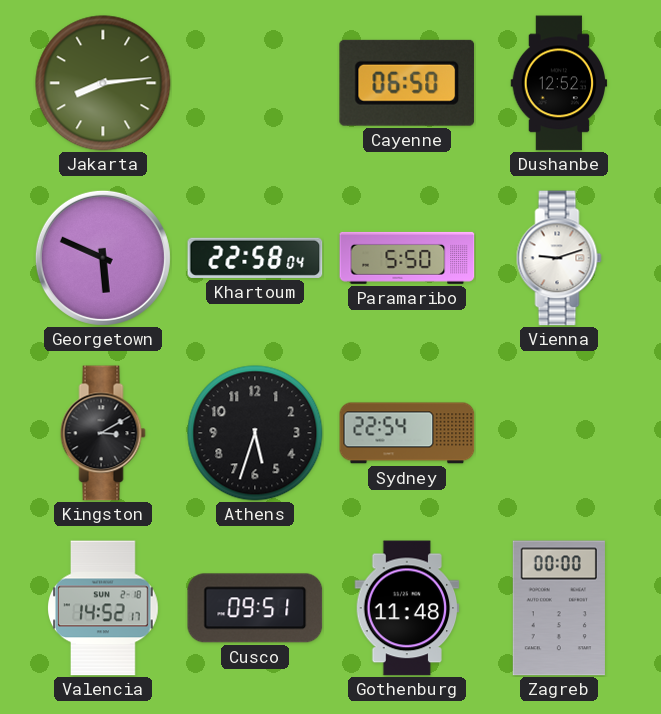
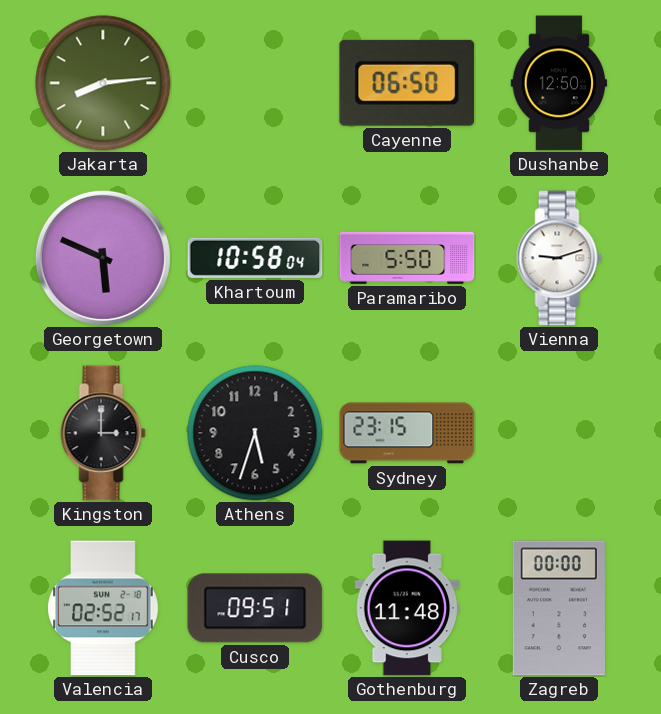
Dushanbe: 12:52 -> 12:50 (559, 83)
Khartoum: 22:58 -> 10:58 (255, 258)
Kingston: 3:10 -> 3:00 (103, 433)
Sydney: 22:54 -> 23:15 (407, 433)
Valencia: 14:52 -> 02:52 (103, 608)
